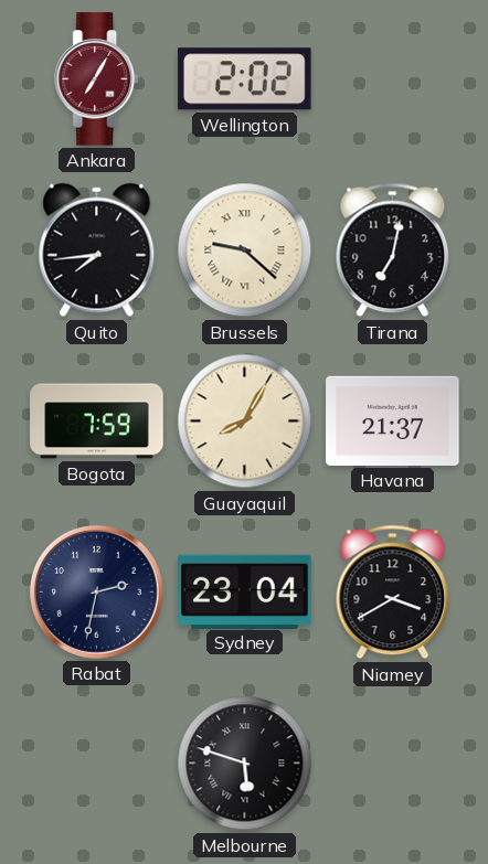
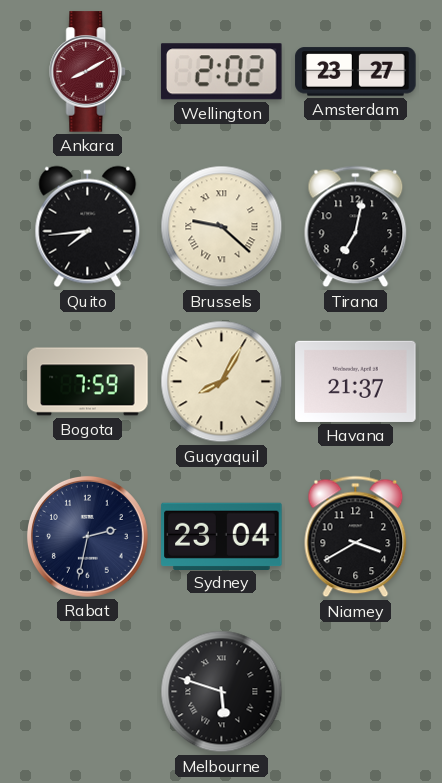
Ankara: 7:05 -> 8:10 (88, 72)
Amsterdam: none -> 23:27 (356, 72)
